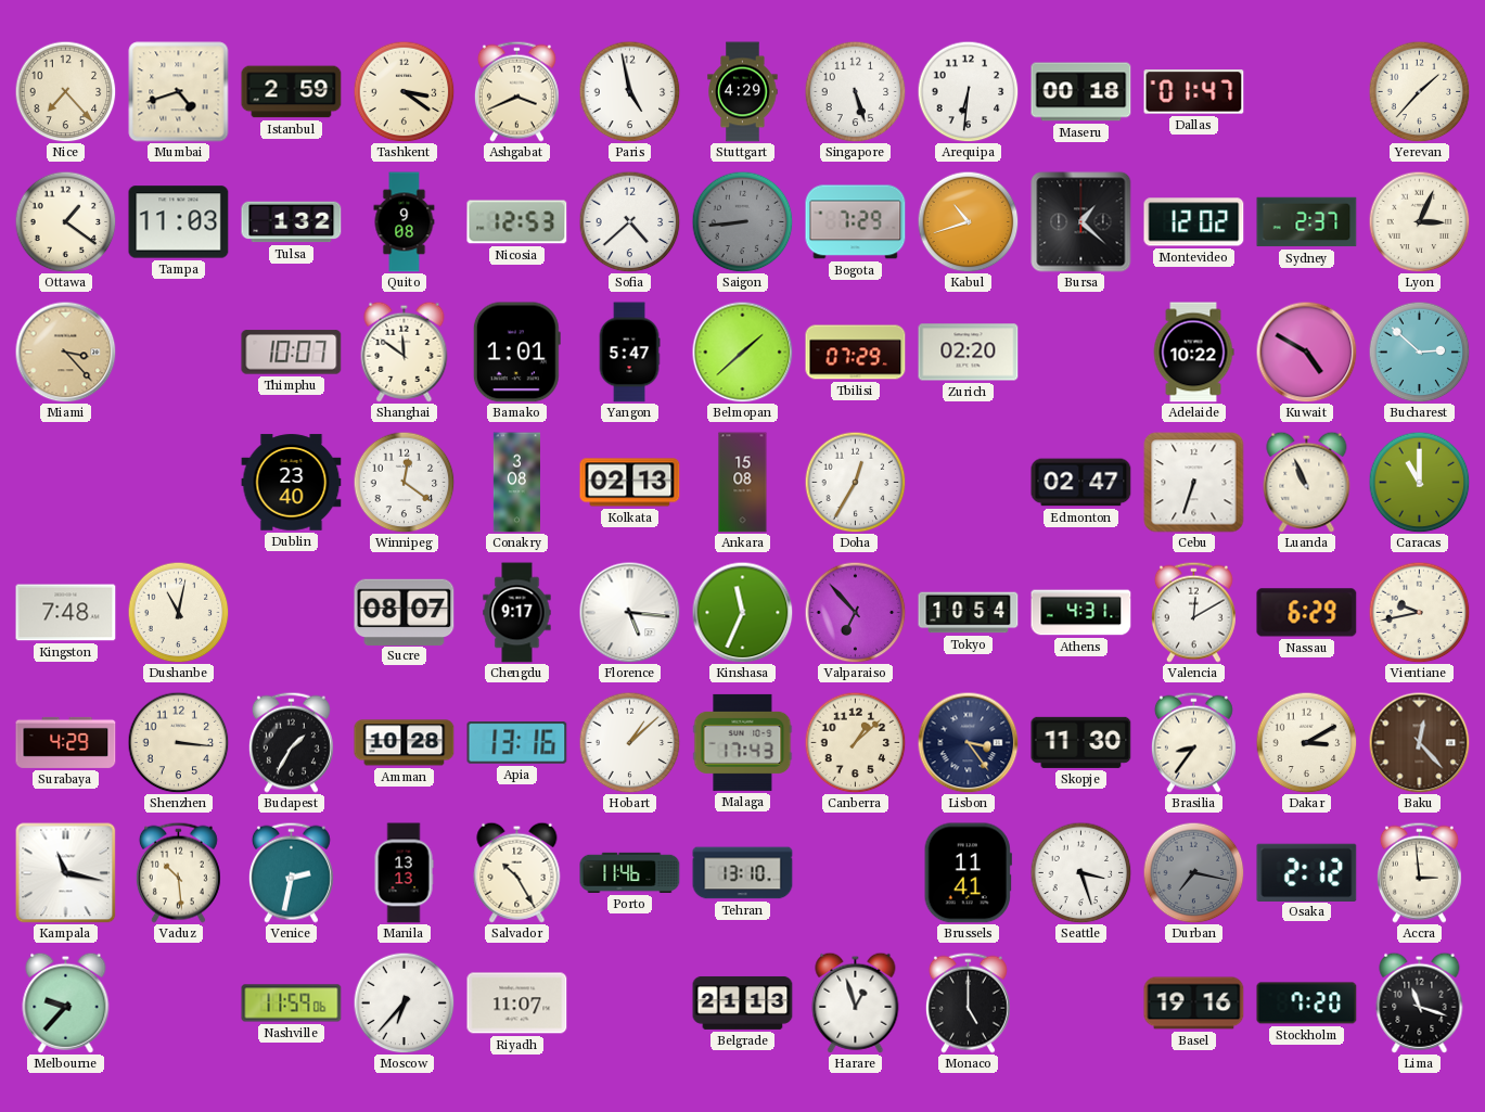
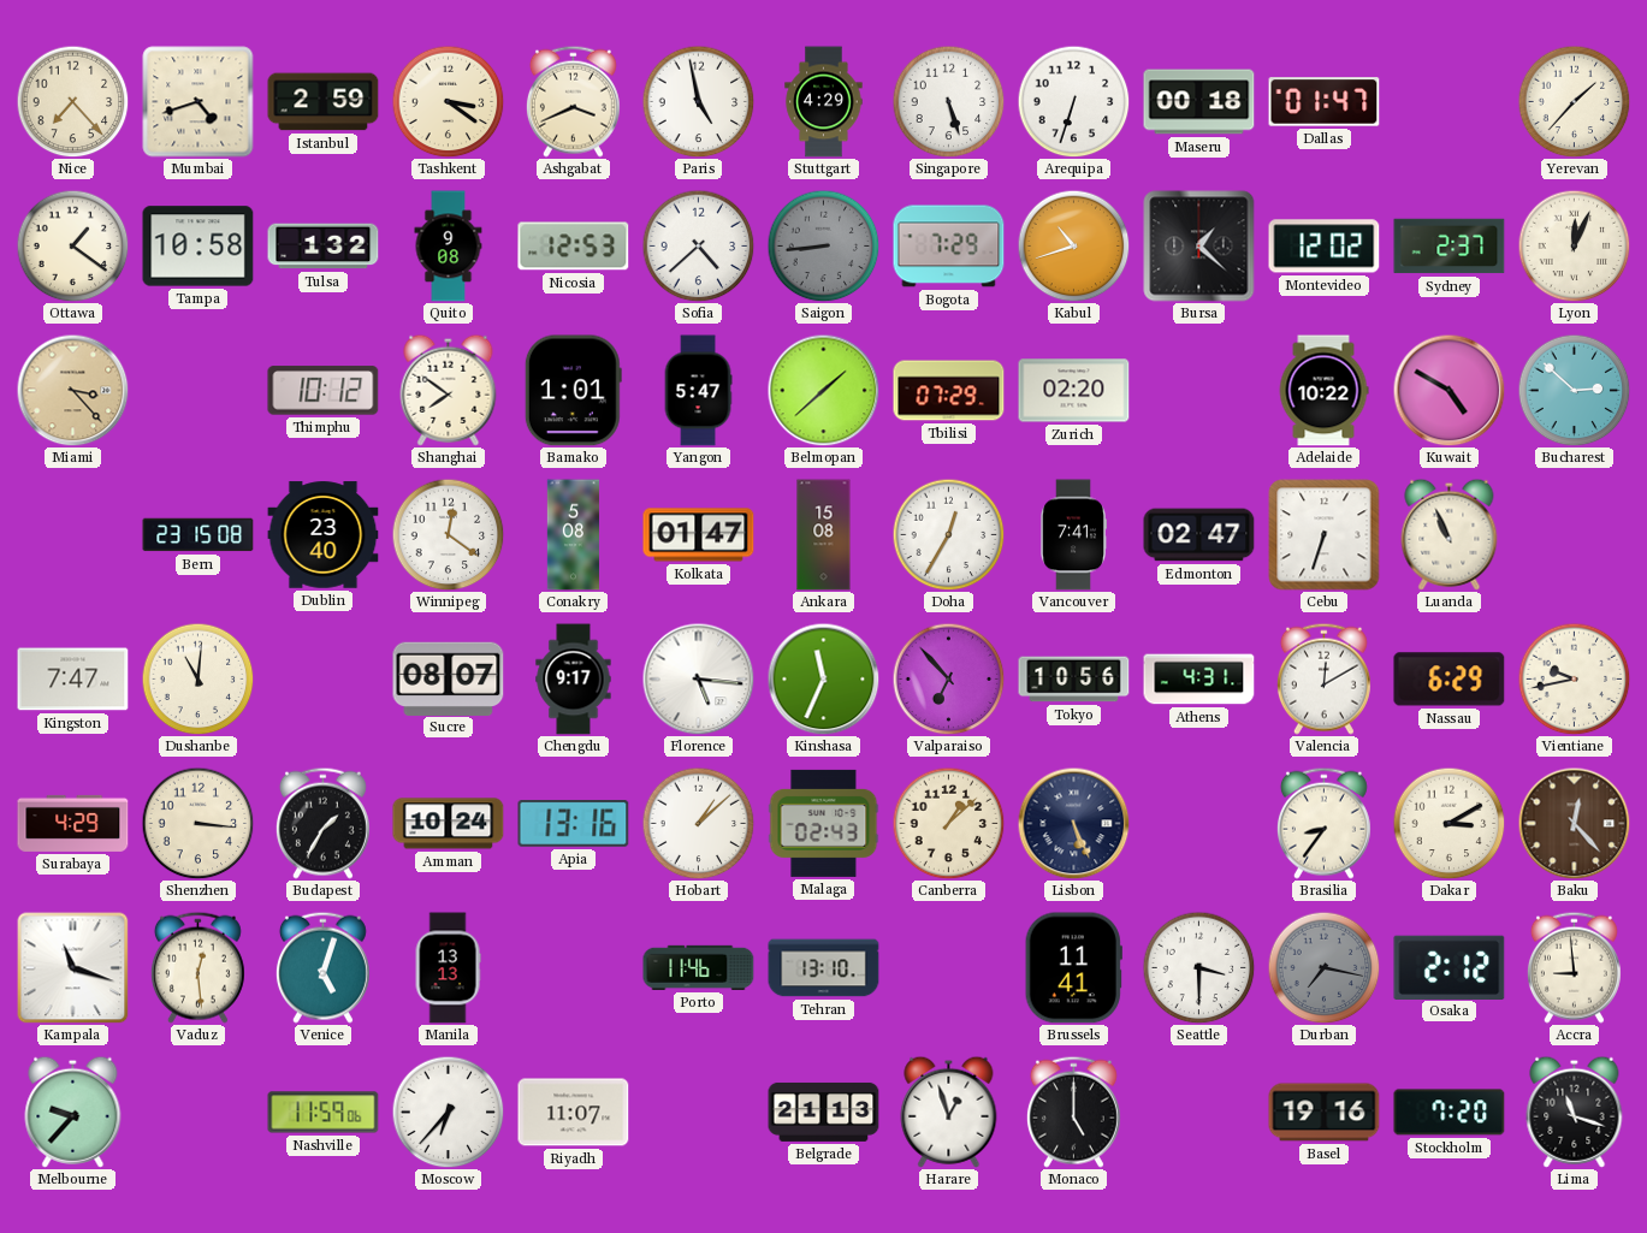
Arequipa: 6:31 -> 6:33 (1073, 101)
Tampa: 11:03 -> 10:58 (199, 247)
Lyon: 3:04 -> 12:04 (1574, 245)
Thimphu: 10:07 -> 10:12 (324, 391)
Shanghai: 11:51 -> 7:51 (449, 390)
Bern: none -> 23:15 (199, 535)
Conakry: 3:08 -> 5:08 (573, 535)
Kolkata: 02:13 -> 01:47 (699, 535)
Vancouver: none -> 7:41 (1073, 535)
Caracas: 11:00 -> none (1419, 482)
Kingston: 7:48 -> 7:47 (73, 680)
Dushanbe: 11:02 -> 11:01 (197, 678)
Tokyo: 10:54 -> 10:56 (1074, 680)
Amman: 10:28 -> 10:24 (449, 824)
Malaga: 17:43 -> 02:43 (824, 823)
Lisbon: 3:24 -> 5:26 (1073, 823)
Skopje: 11:30 -> none (1081, 742)
Kampala: 11:17 -> 11:18 (72, 967)
Vaduz: 10:29 -> 12:29 (197, 967)
Venice: 2:32 -> 5:03 (322, 967)
Salvador: 10:25 -> none (517, 872)
Seattle: 3:27 -> 3:30 (1198, 967)
Accra: 2:59 -> 8:59 (1574, 967)
